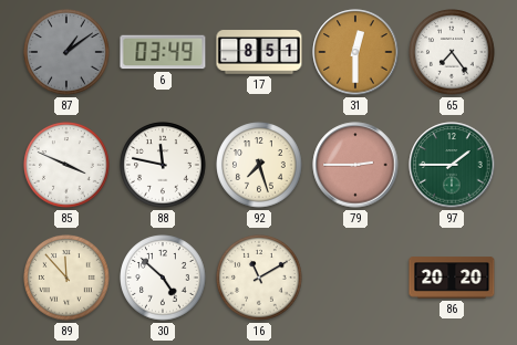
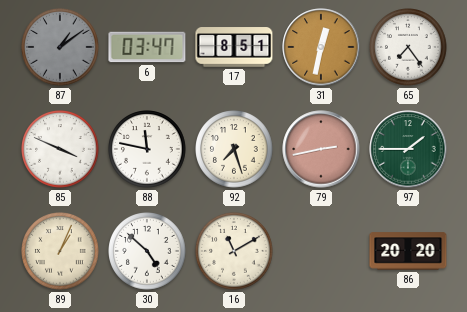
6: 03:49 -> 03:47 (147, 47)
31: 12:30 -> 12:32 (321, 47)
79: 2:45 -> 2:43 (321, 149)
89: 11:53 -> 1:04 (60, 251)
